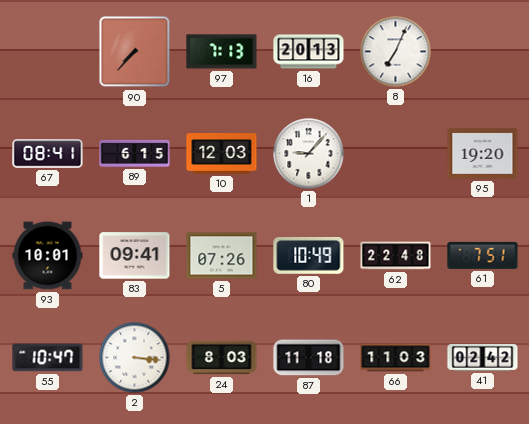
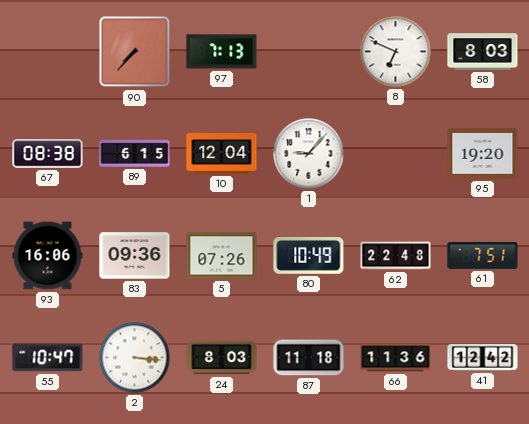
16: 20:13 -> none (309, 52)
8: 7:04 -> 6:49 (396, 52)
58: none -> 8:03 (483, 52)
67: 08:41 -> 08:38 (48, 154)
10: 12:03 -> 12:04 (222, 154)
93: 10:01 -> 16:06 (48, 256)
83: 09:41 -> 09:36 (135, 256)
66: 11:03 -> 11:36 (396, 358)
41: 02:42 -> 12:42 (483, 358)
